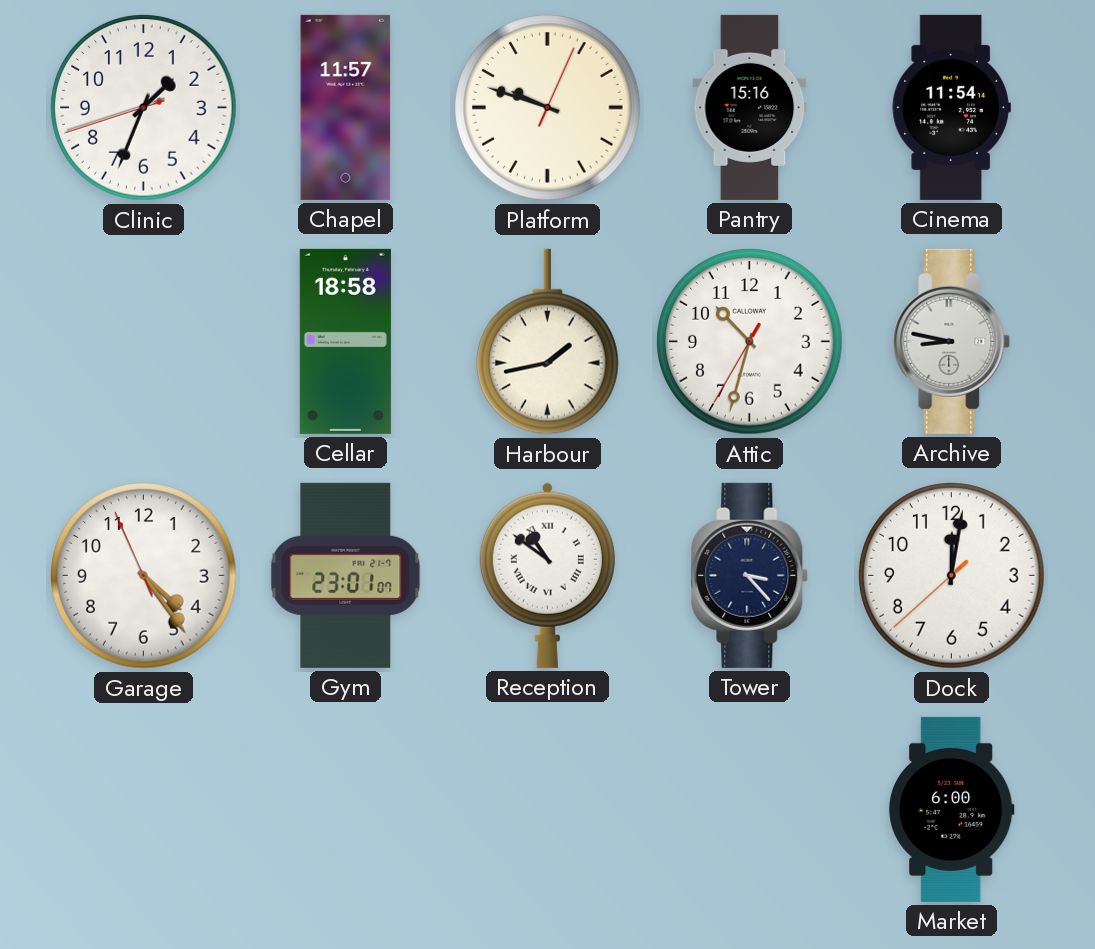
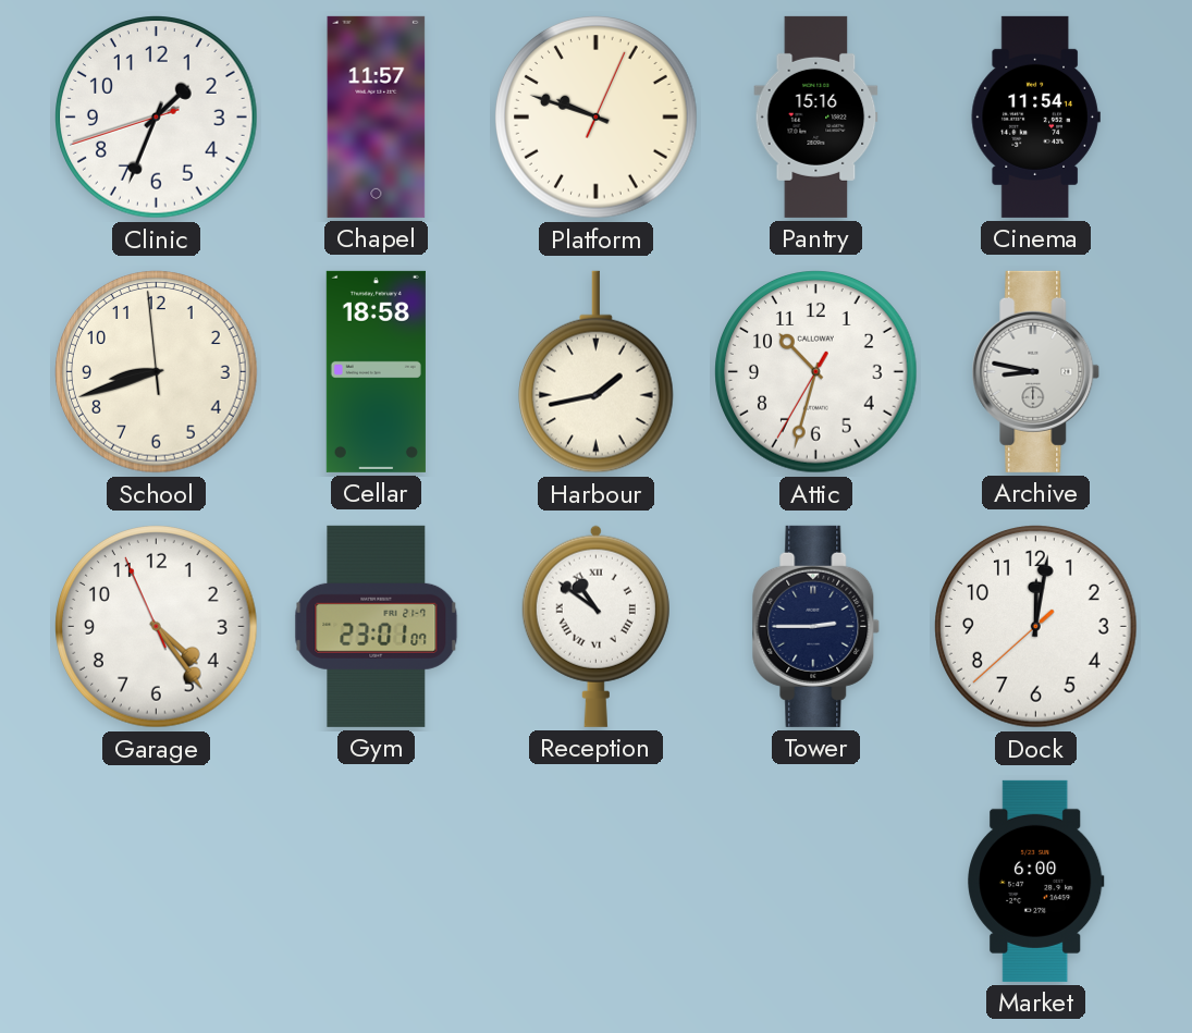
School: none -> 8:41 (157, 372)
Tower: 3:23 -> 2:45 (816, 626)
